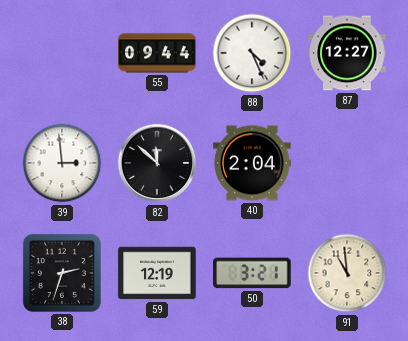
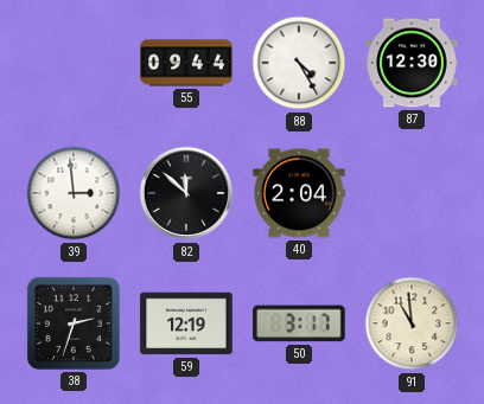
88: 4:26 -> 4:25 (299, 63)
87: 12:27 -> 12:30 (412, 63)
50: 3:21 -> 3:17 (299, 323)
